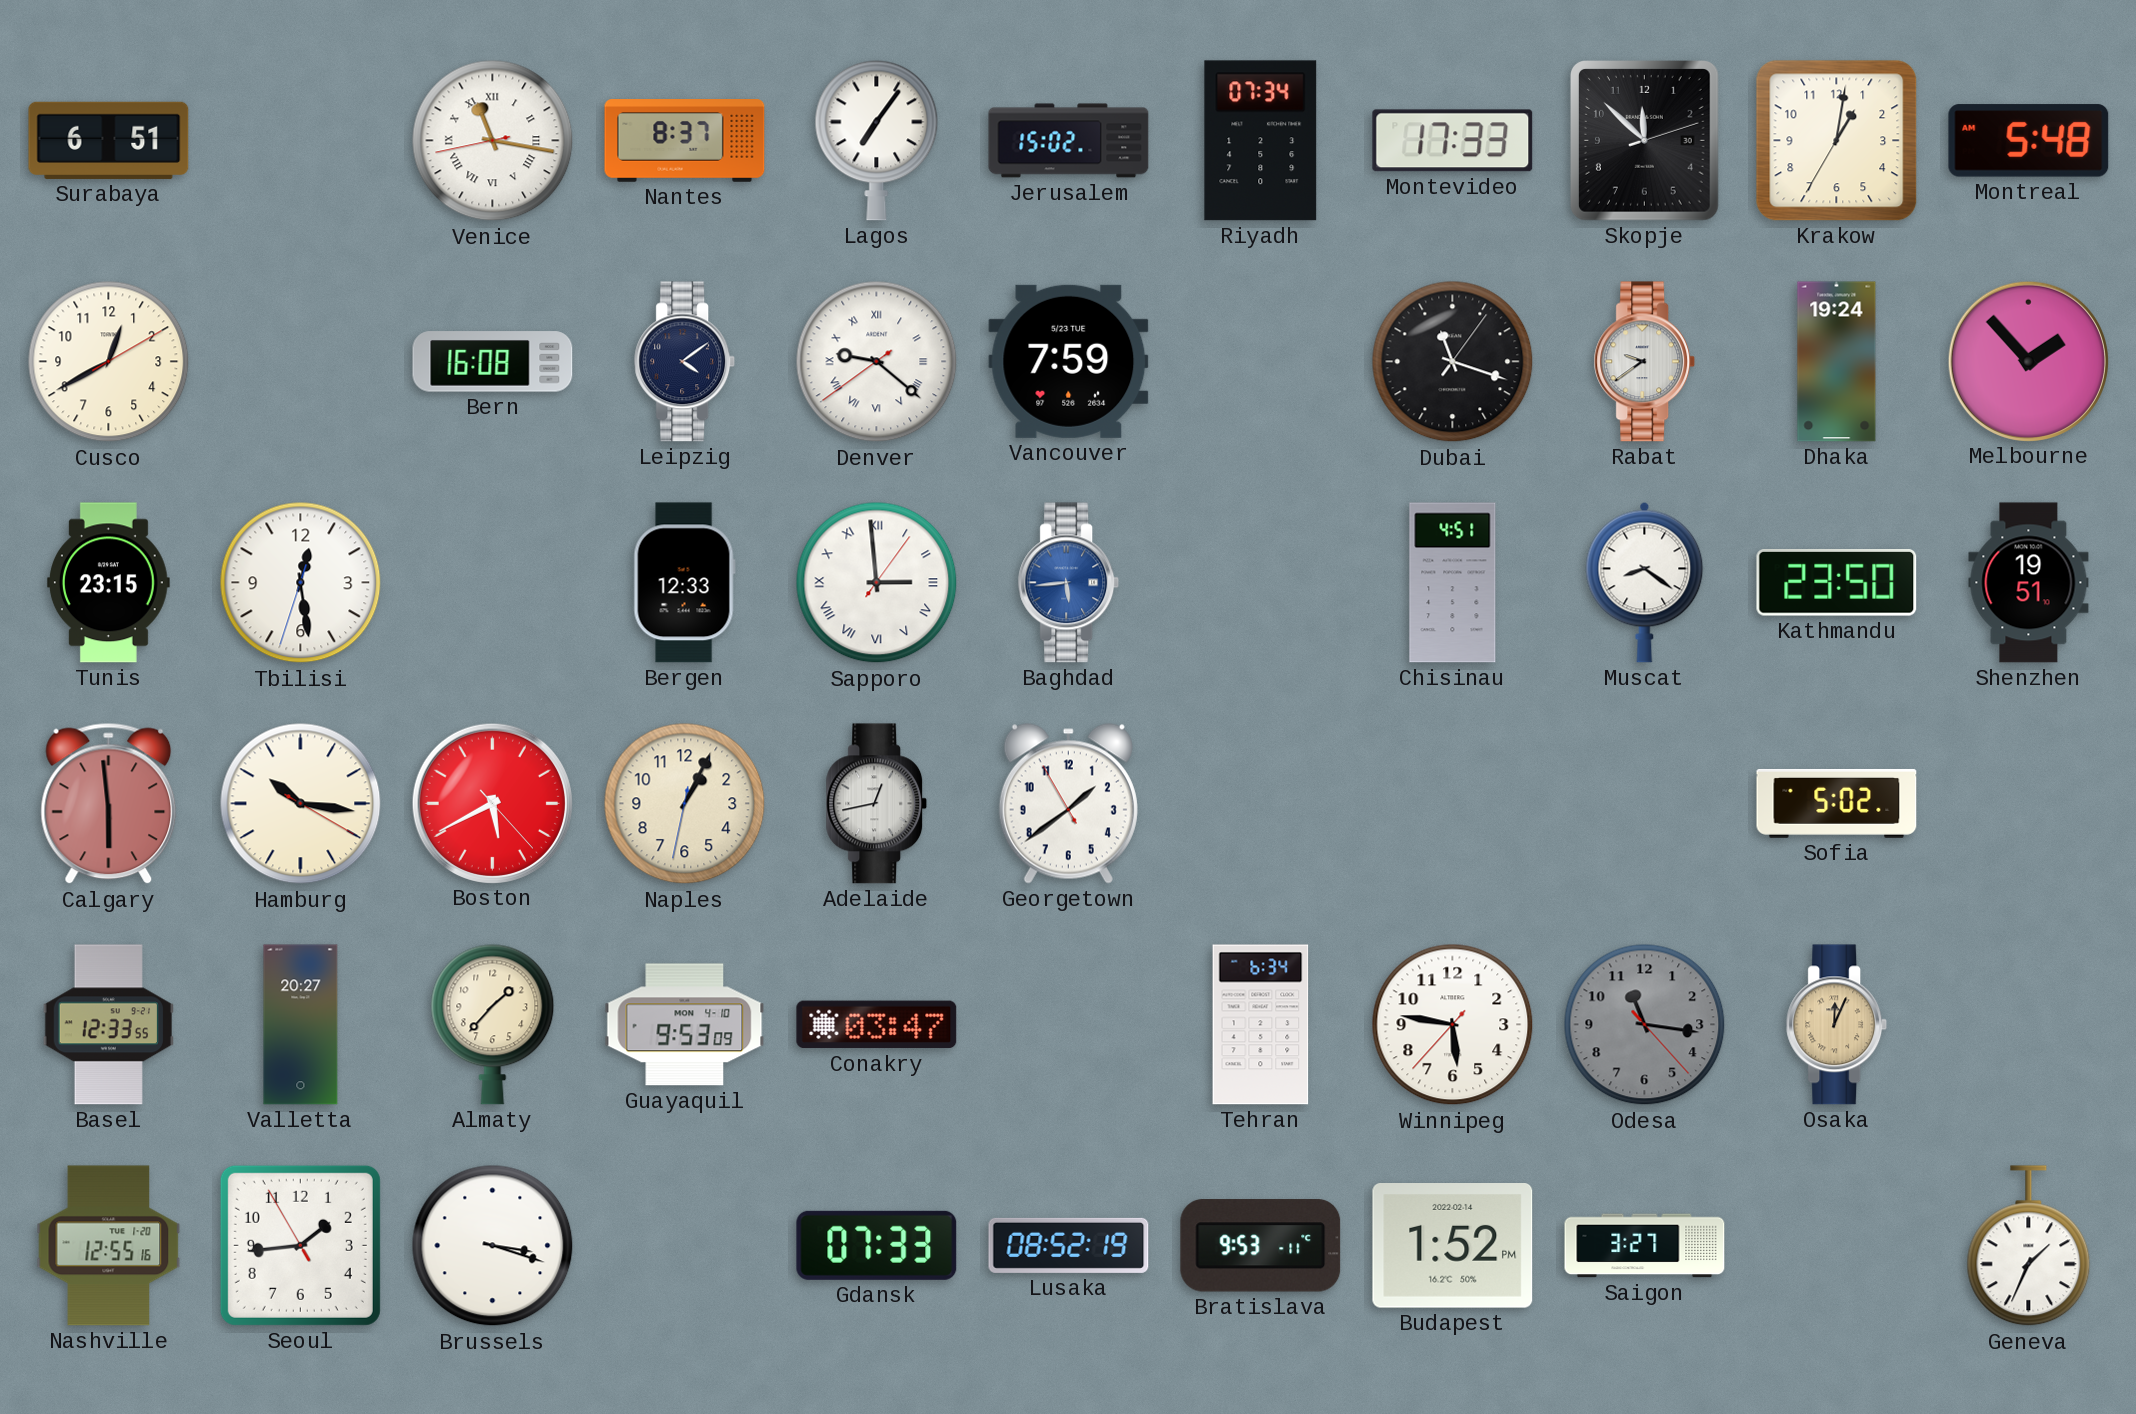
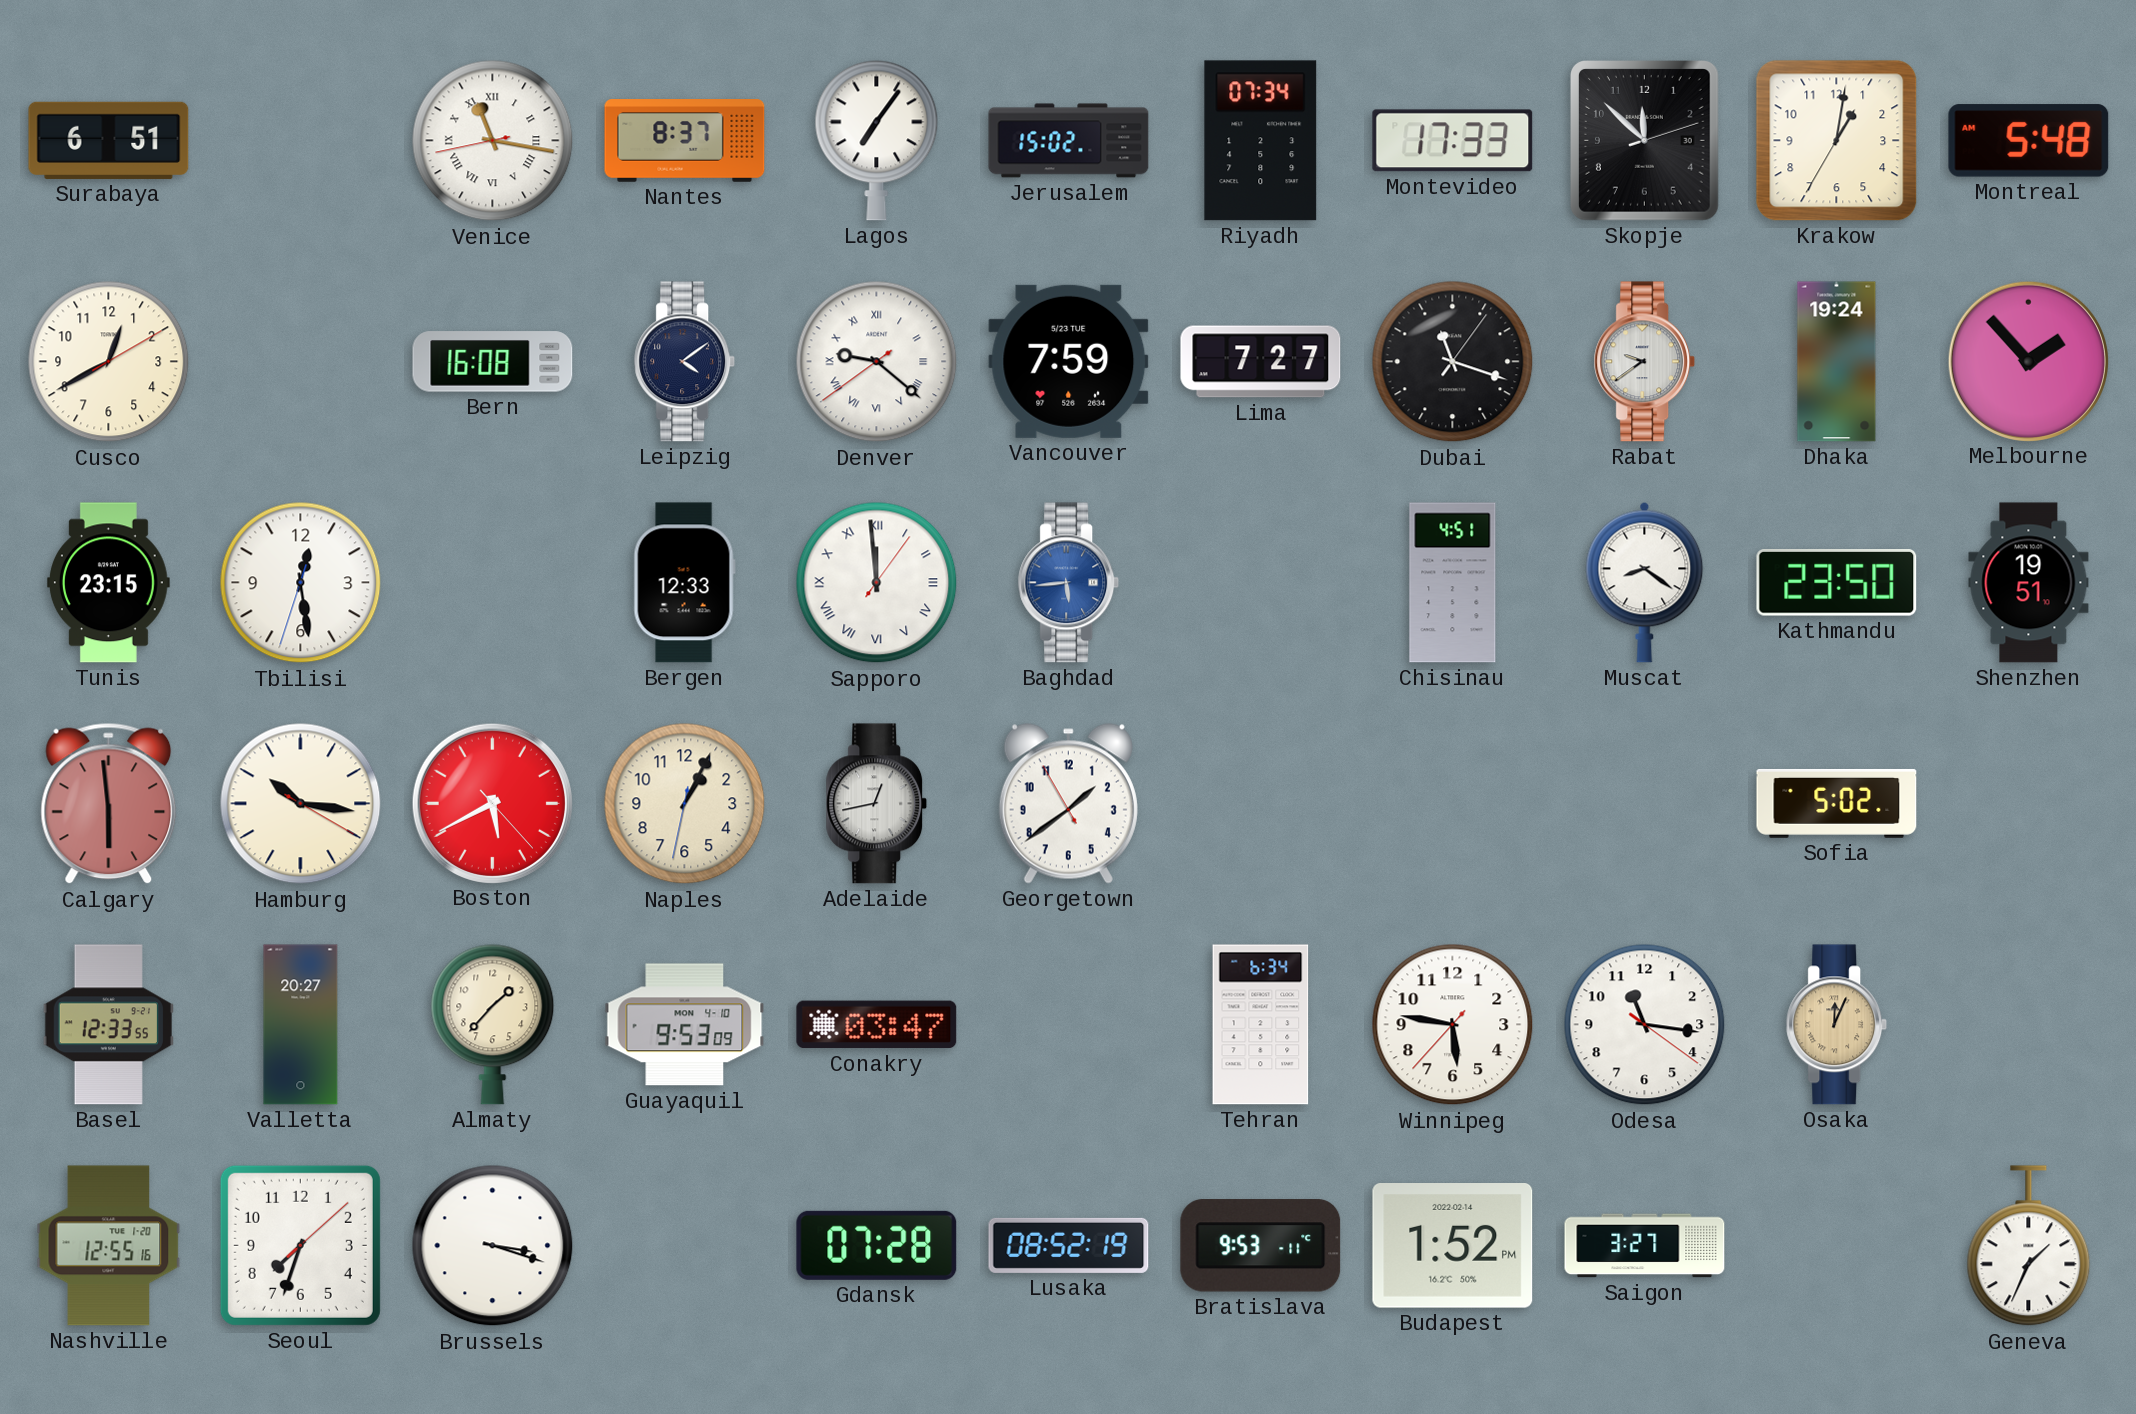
Lima: none -> 7:27 (1261, 362)
Sapporo: 2:59 -> 11:59 (877, 583)
Odesa: 11:16:23 -> 11:16:21 (1645, 1025)
Odesa dial: grey -> white (1645, 1025)
Seoul: 1:43 -> 7:33 (300, 1245)
Gdansk: 07:33 -> 07:28 (877, 1245)
